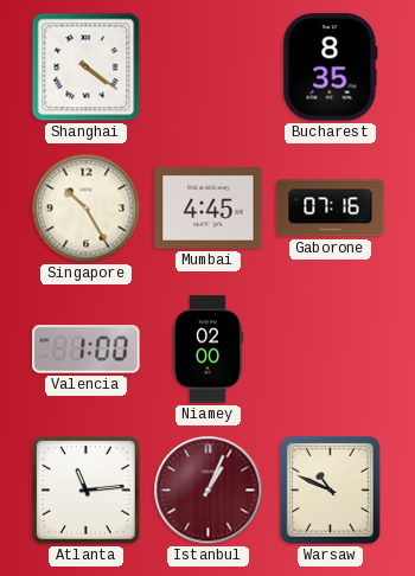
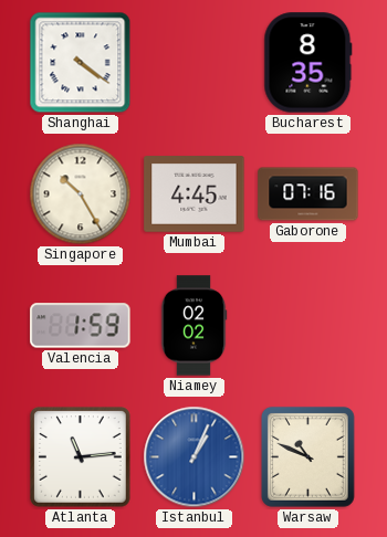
Valencia: 1:00 -> 1:59 (81, 326)
Niamey: 02:00 -> 02:02 (193, 326)
Istanbul dial: burgundy -> blue (195, 457)
